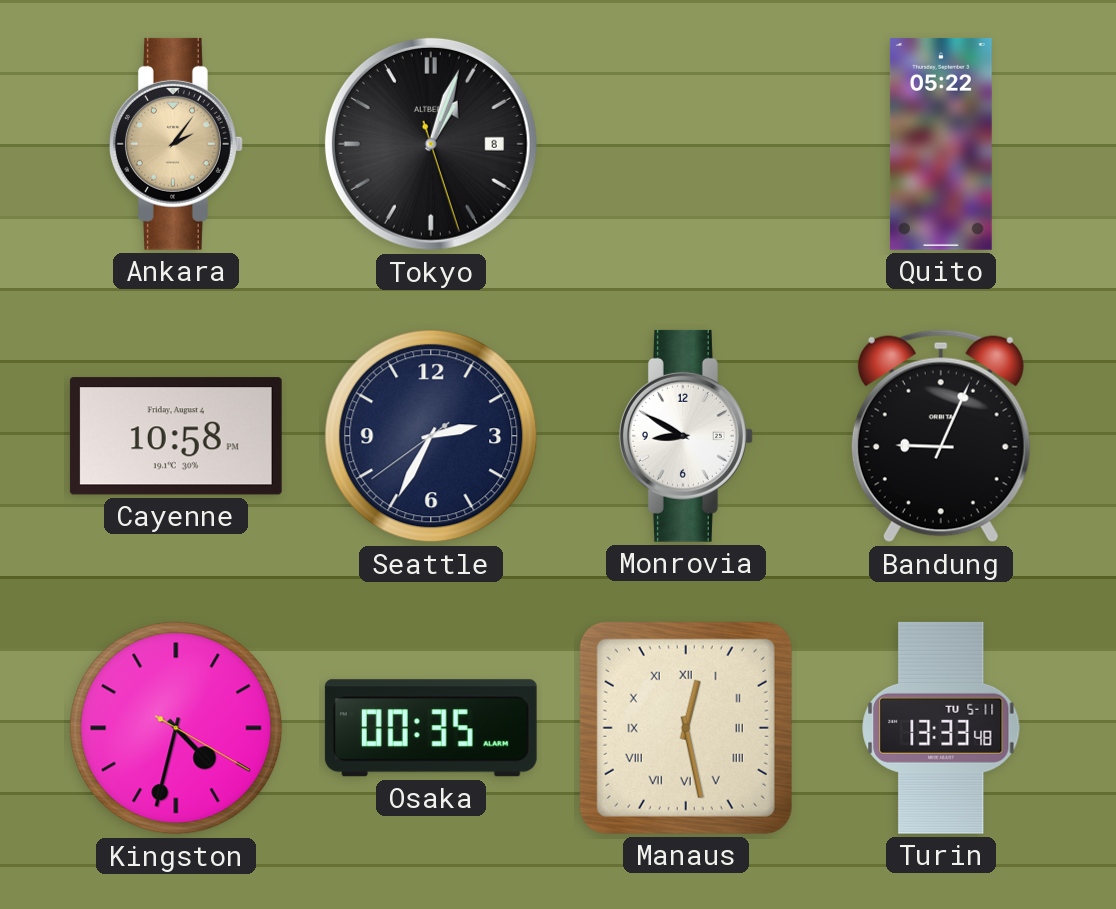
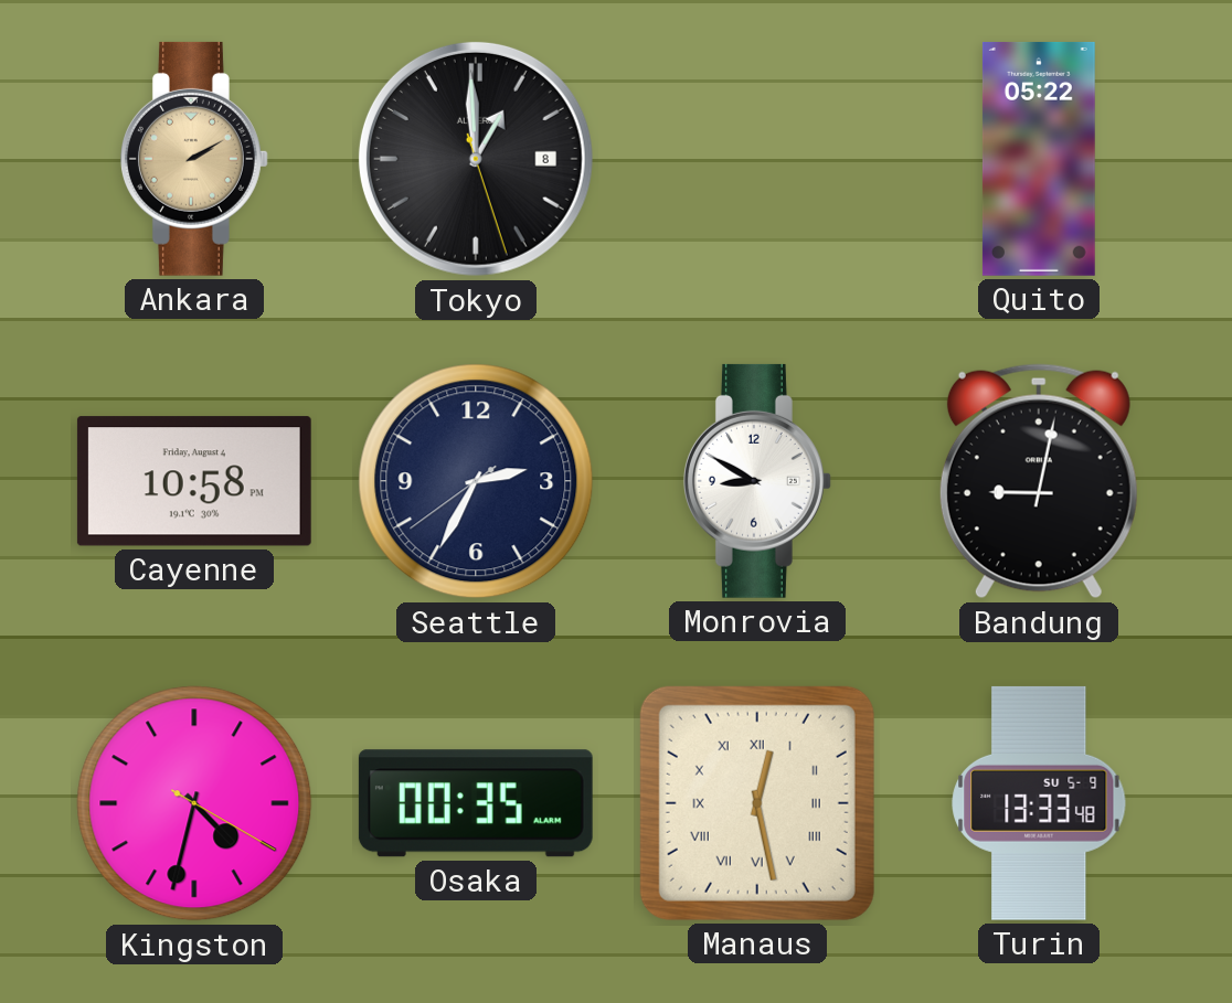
Ankara: 2:06 -> 2:10 (194, 159)
Tokyo: 1:03 -> 12:59 (476, 159)
Bandung: 9:04 -> 9:02 (1039, 481)
Turin date: TU 5-11 -> SU 5-9 (1039, 803)
